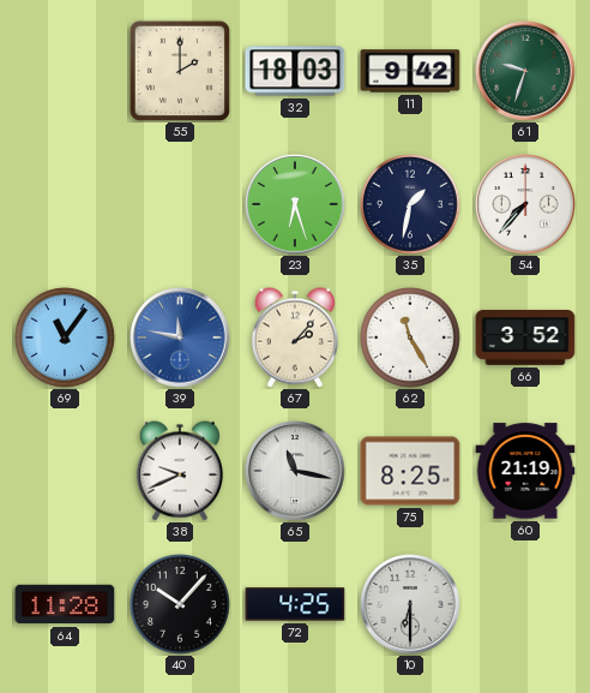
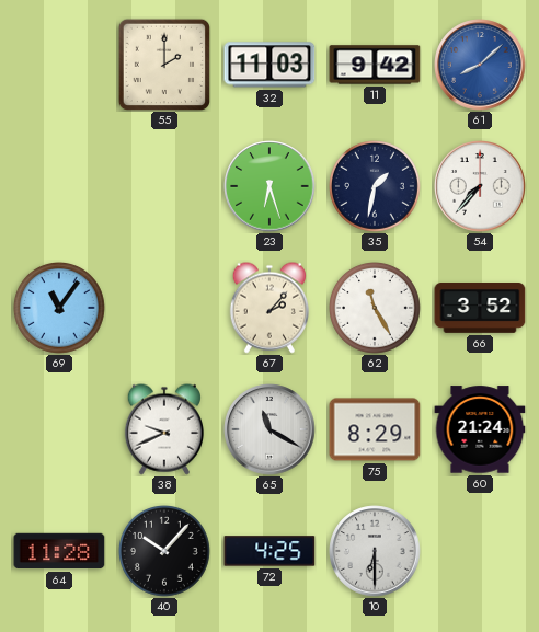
32: 18:03 -> 11:03 (269, 65)
61: 9:33 -> 8:08 (480, 65)
61 dial: green -> blue (480, 65)
39: 11:47 -> none (180, 337)
65: 11:17 -> 11:20 (269, 429)
75: 8:25 -> 8:29 (375, 429)
60: 21:19 -> 21:24 (480, 429)
